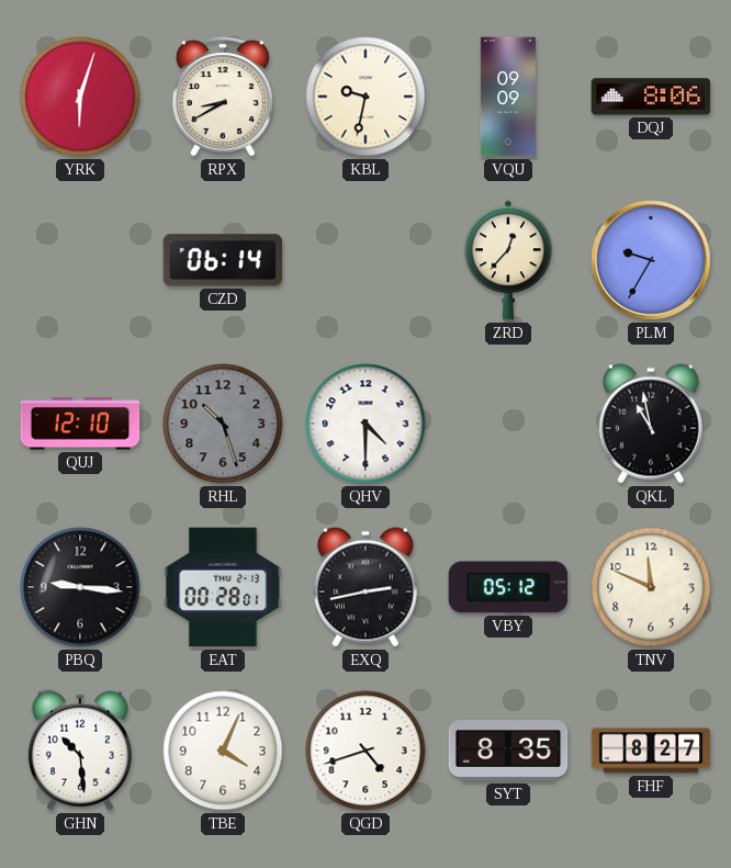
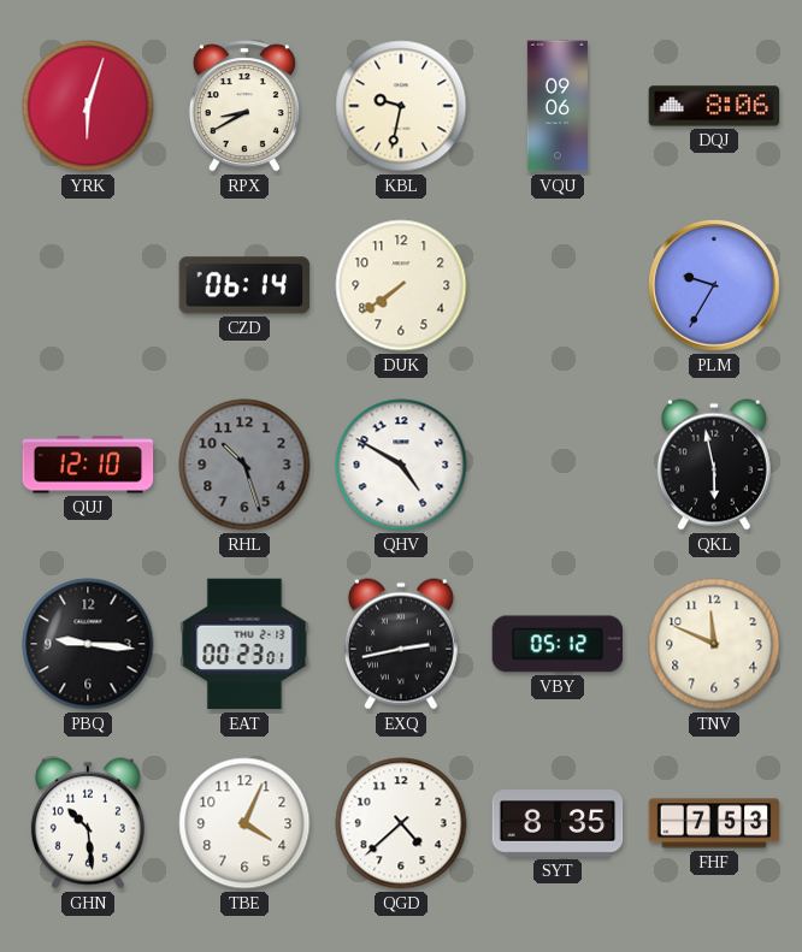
VQU: 09:09 -> 09:06 (558, 106)
DUK: none -> 7:39 (401, 285)
ZRD: 12:37 -> none (509, 260)
QHV: 4:30 -> 4:50 (401, 465)
QKL: 10:58 -> 5:58 (714, 465)
EAT: 00:28 -> 00:23 (244, 644)
QGD: 4:42 -> 4:38 (401, 823)
FHF: 8:27 -> 7:53 (714, 823)
